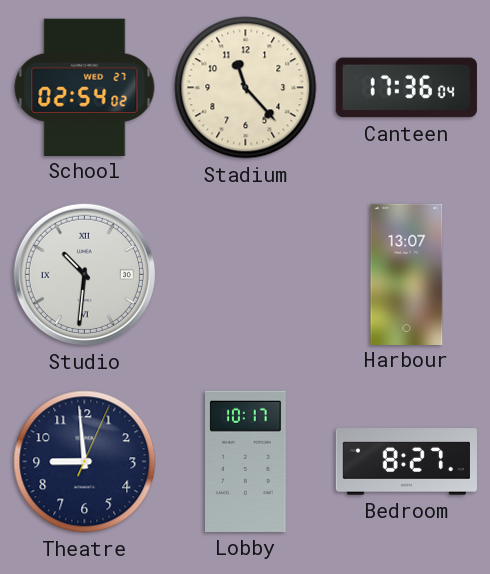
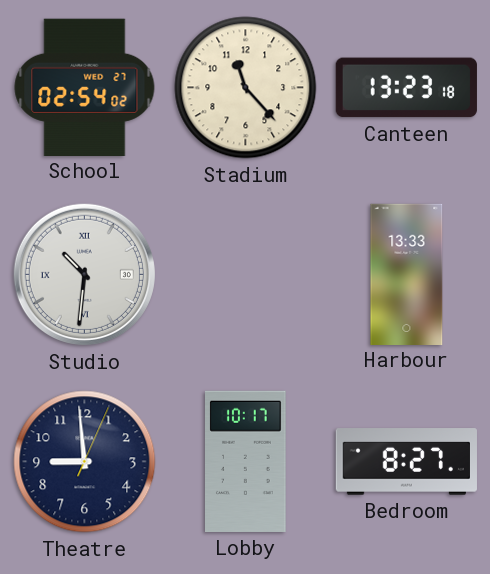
Canteen: 17:36 -> 13:23 (406, 88)
Harbour: 13:07 -> 13:33 (407, 274)
